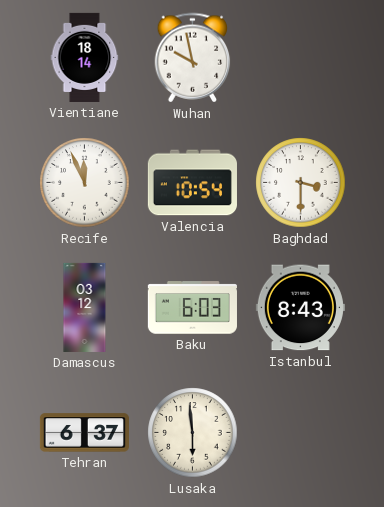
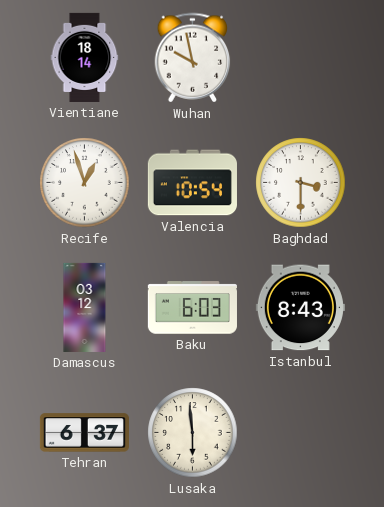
Recife: 11:56 -> 12:57 (85, 183)
